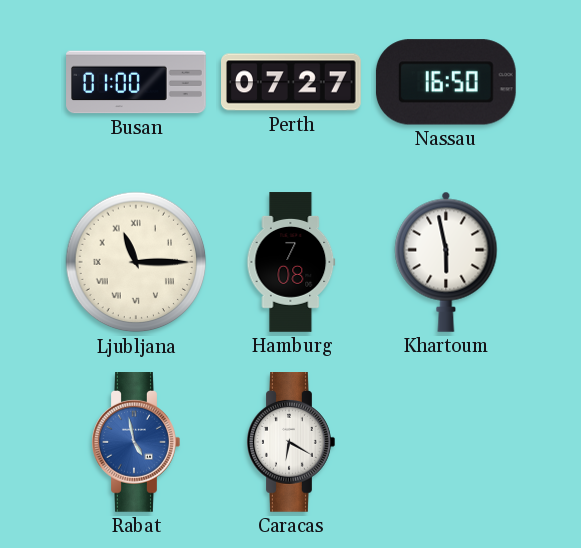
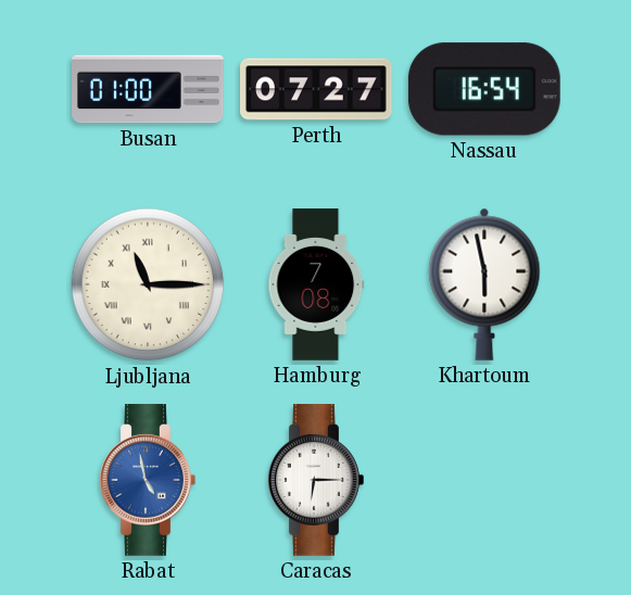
Nassau: 16:50 -> 16:54 (484, 89)
Caracas: 6:20 -> 6:15 (316, 481)
